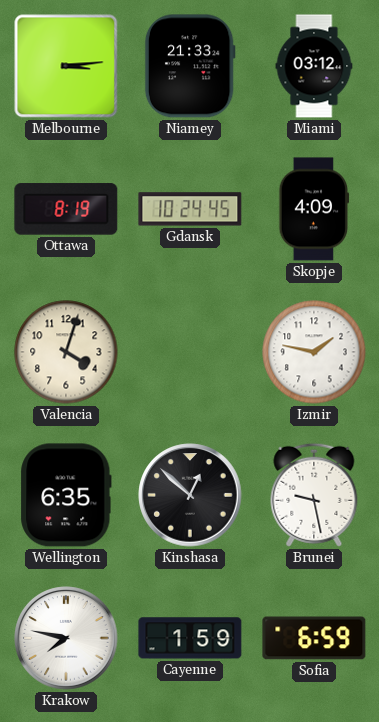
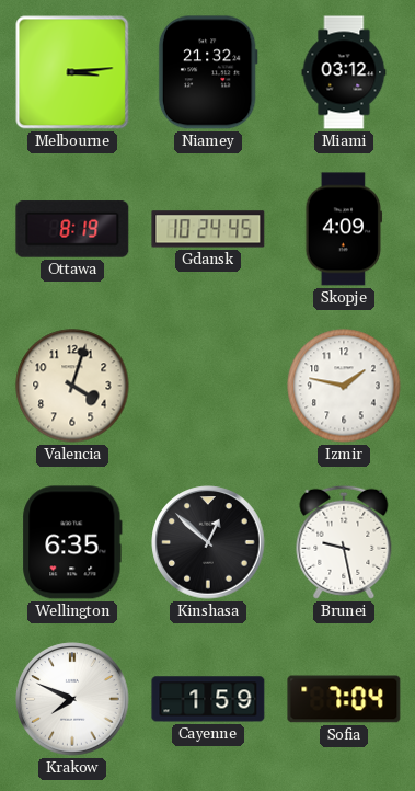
Niamey: 21:33 -> 21:32 (208, 72)
Krakow: 7:47 -> 7:49 (72, 699)
Sofia: 6:59 -> 7:04 (344, 699)
